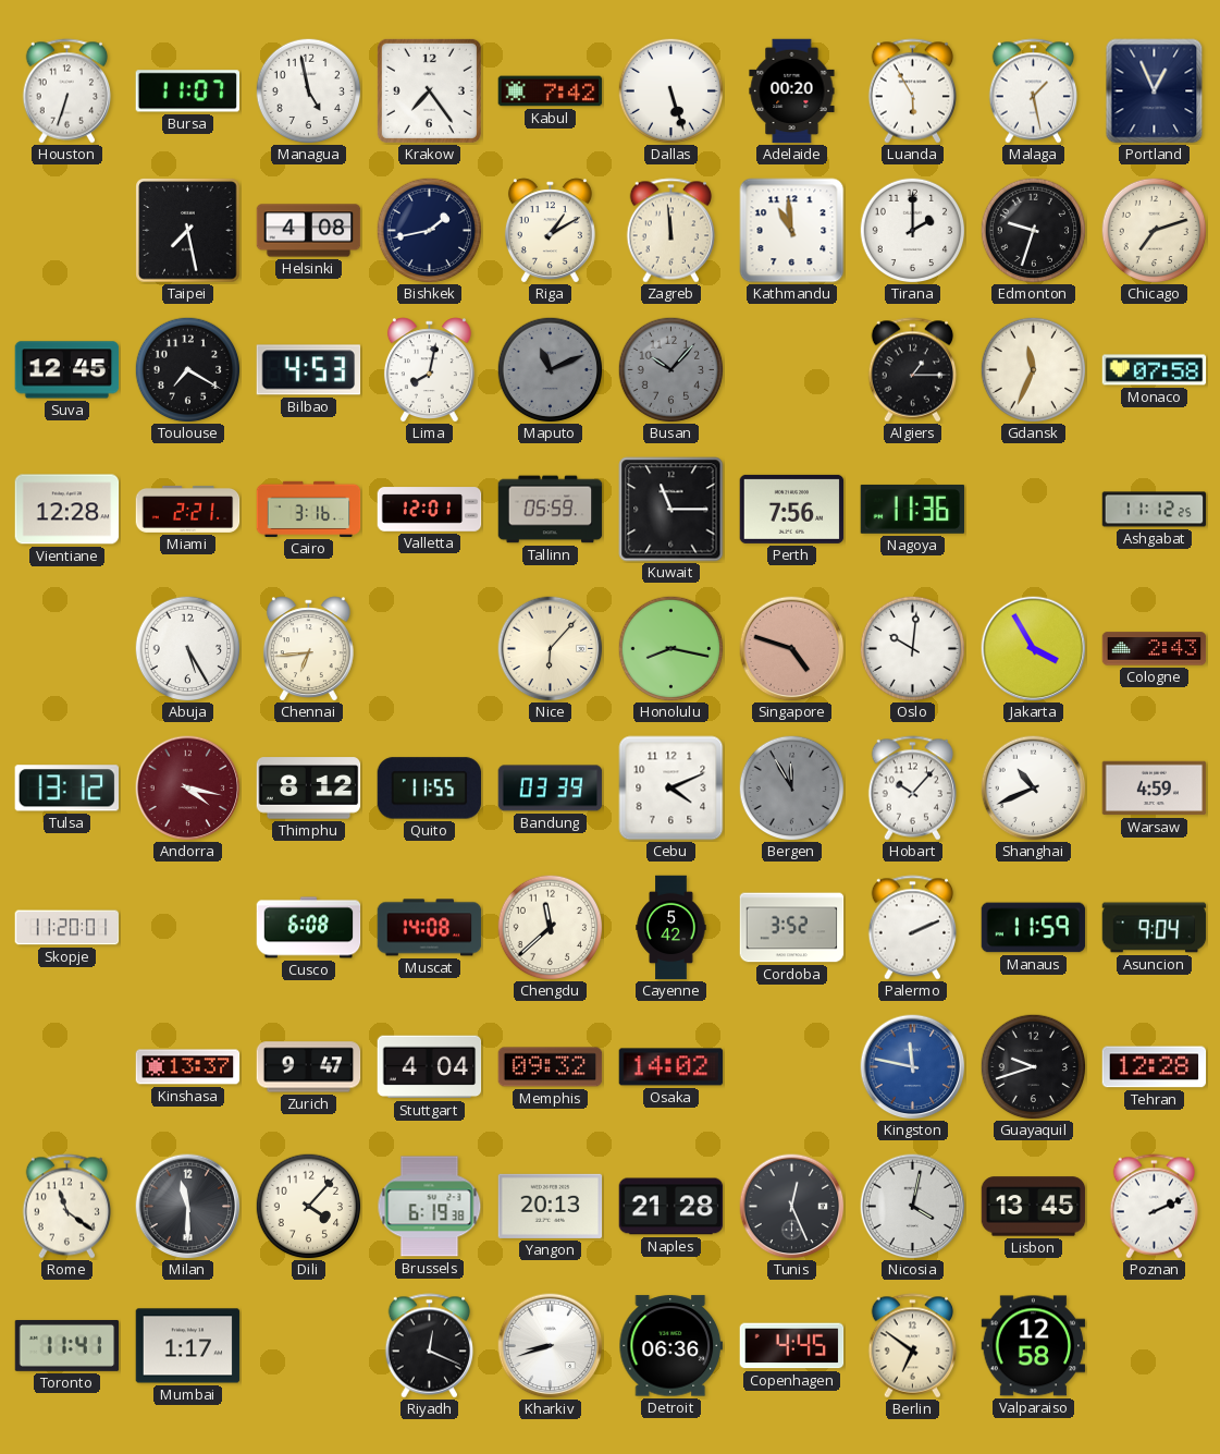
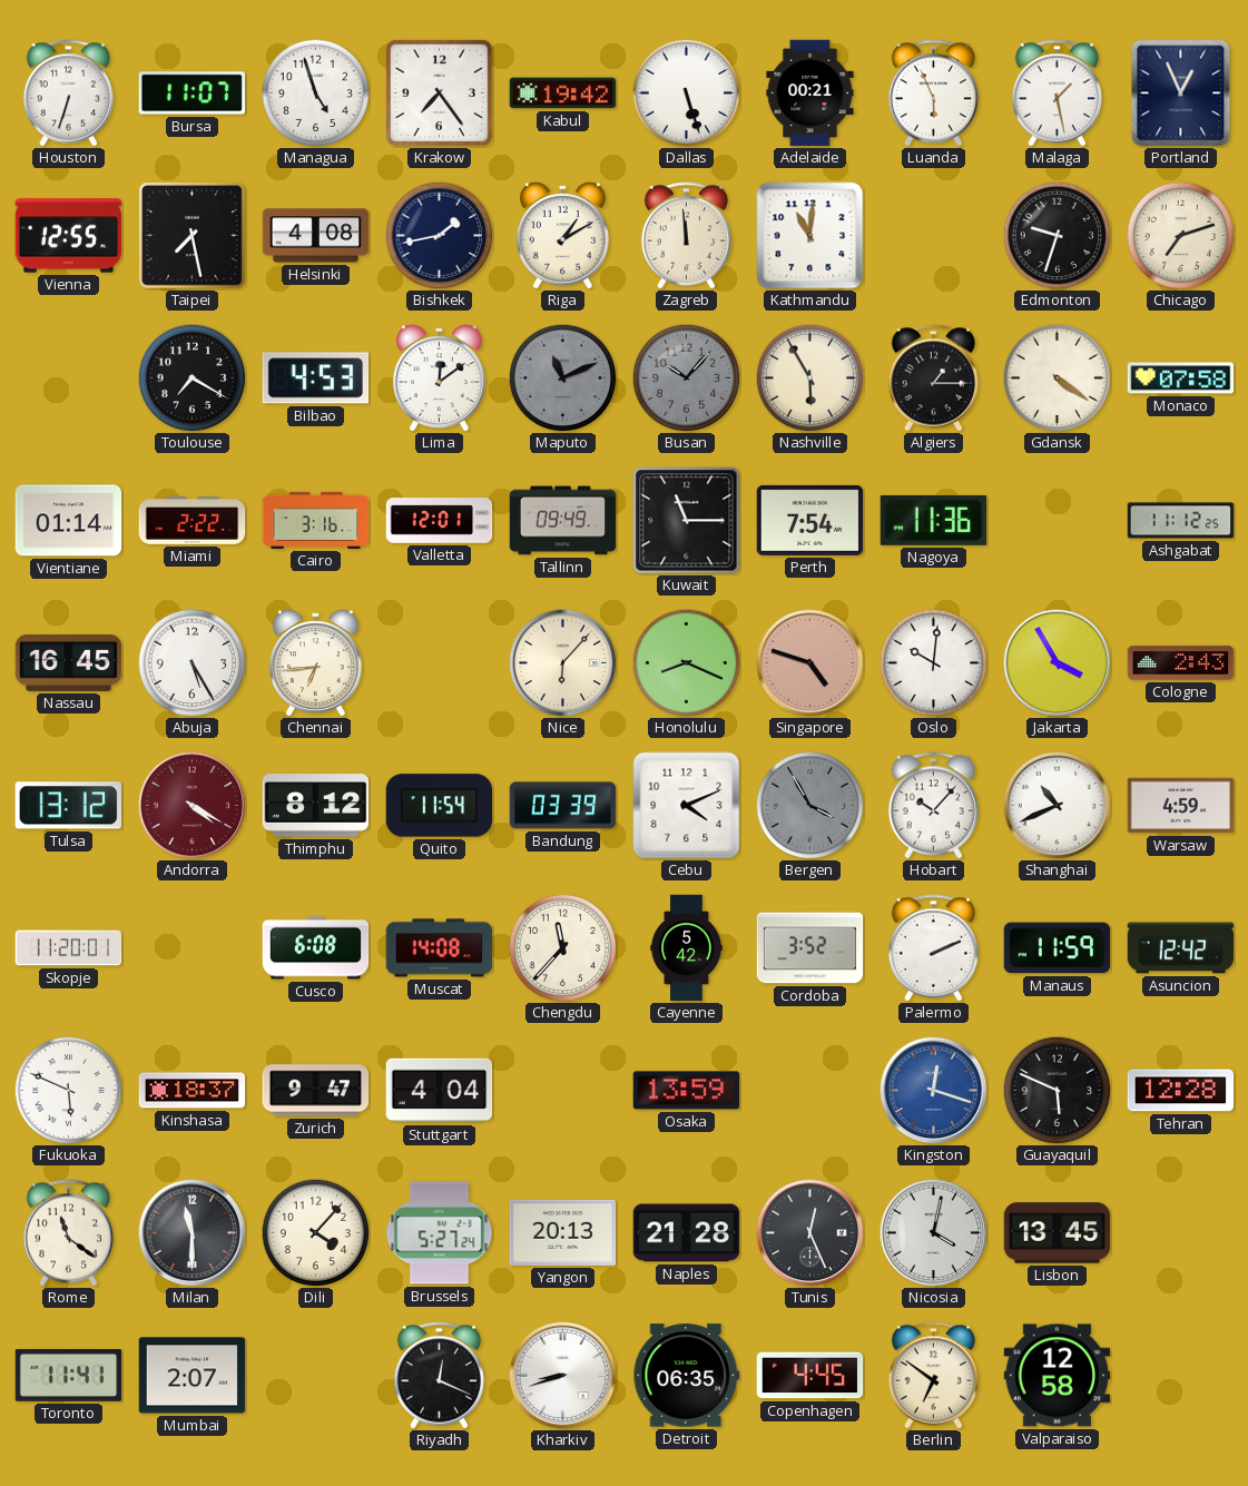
Managua: 4:58 -> 4:57 (315, 92)
Kabul: 7:42 -> 19:42 (563, 94)
Adelaide: 00:20 -> 00:21 (810, 94)
Luanda: 5:55 -> 5:56 (934, 94)
Vienna: none -> 12:55 (69, 236)
Kathmandu: 10:59 -> 11:01 (810, 236)
Tirana: 2:00 -> none (912, 230)
Suva: 12:45 -> none (67, 370)
Lima: 8:02 -> 12:09 (439, 378)
Nashville: none -> 5:55 (809, 377)
Gdansk: 11:34 -> 4:21 (1057, 377)
Vientiane: 12:28 -> 01:14 (69, 521)
Miami: 2:21 -> 2:22 (193, 520)
Tallinn: 05:59 -> 09:49 (563, 521)
Perth: 7:56 -> 7:54 (810, 520)
Nassau: none -> 16:45 (69, 662)
Honolulu: 8:17 -> 8:19 (686, 662)
Andorra: 4:17 -> 4:20 (193, 806)
Quito: 11:55 -> 11:54 (440, 806)
Bergen: 11:55 -> 3:55 (809, 805)
Chengdu: 11:38 -> 11:37 (562, 947)
Asuncion: 9:04 -> 12:42 (1181, 948)
Fukuoka: none -> 5:49 (68, 1090)
Kinshasa: 13:37 -> 18:37 (193, 1091)
Memphis: 09:32 -> none (551, 1067)
Osaka: 14:02 -> 13:59 (687, 1091)
Kingston: 11:47 -> 12:18 (934, 1091)
Guayaquil: 9:42 -> 5:49 (1057, 1090)
Brussels: 6:19 -> 5:27 (440, 1233)
Poznan: 2:11 -> none (1155, 1207)
Mumbai: 1:17 -> 2:07 (193, 1376)
Detroit: 06:36 -> 06:35 (687, 1376)
